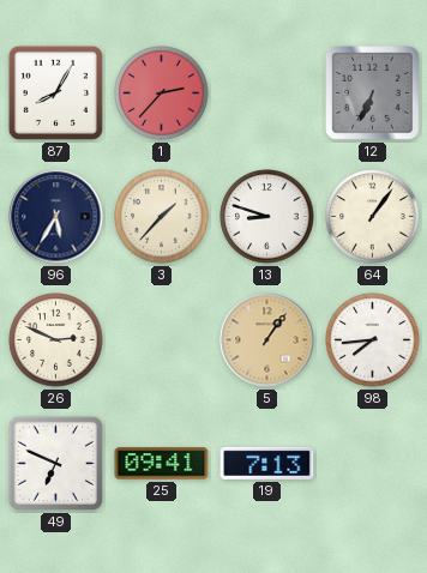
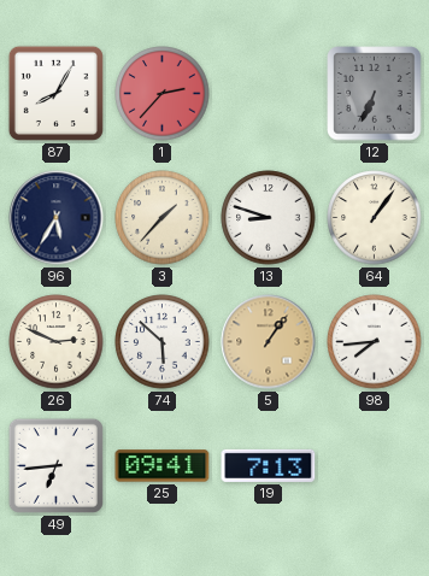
74: none -> 5:52 (163, 342)
49: 6:49 -> 6:44 (55, 465)
